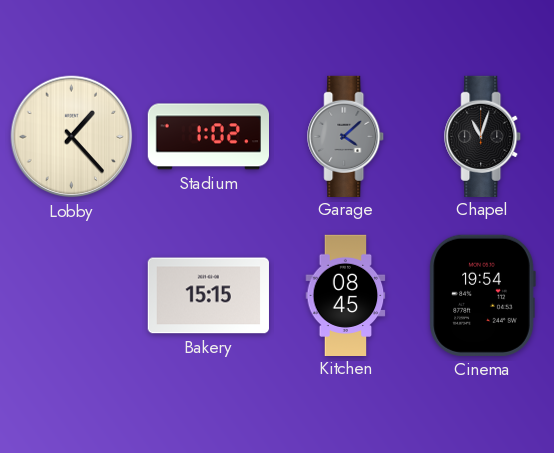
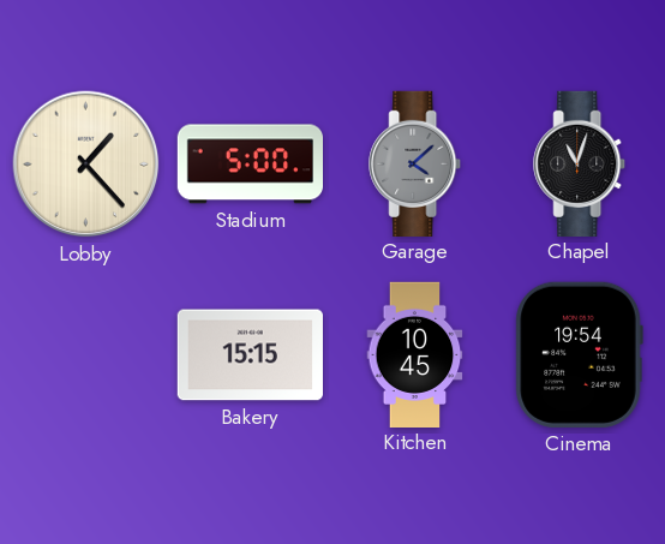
Stadium: 1:02 -> 5:00 (250, 165)
Kitchen: 08:45 -> 10:45 (415, 354)
